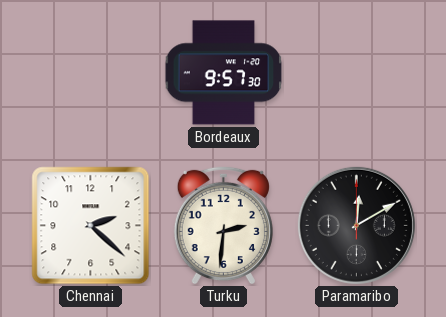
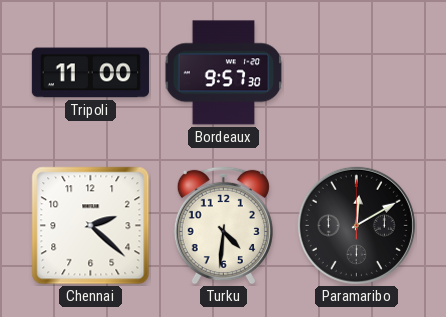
Tripoli: none -> 11:00 (90, 73)
Turku: 2:31 -> 4:31 (223, 225)
